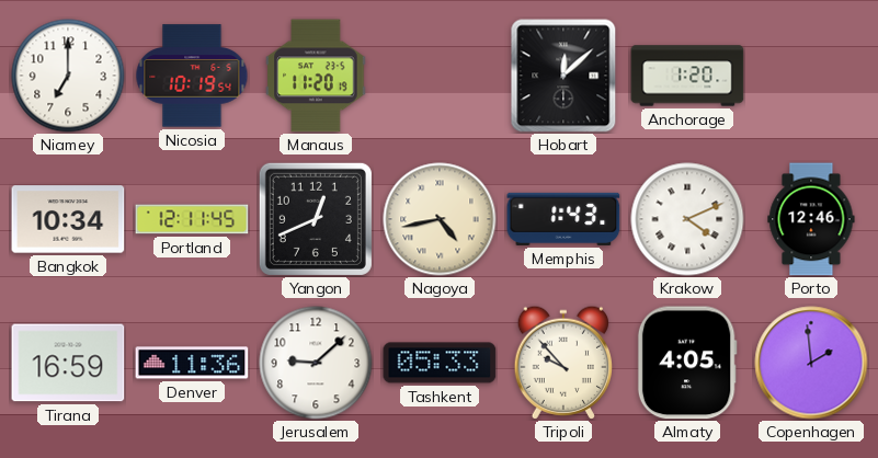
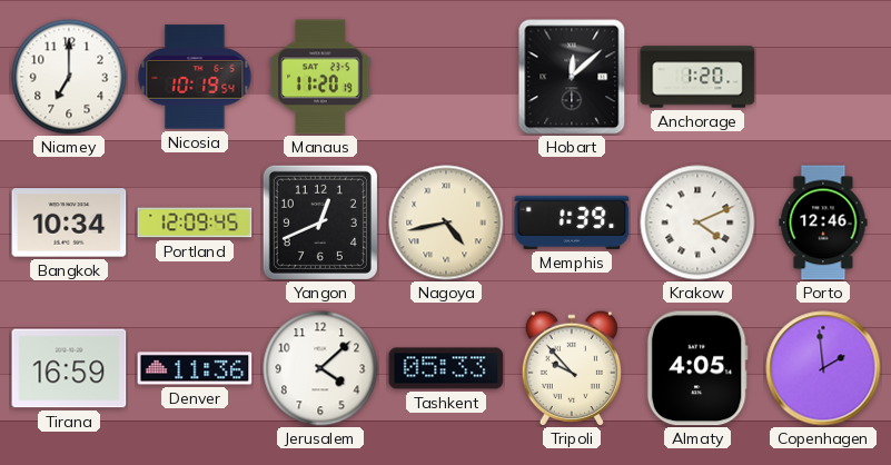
Portland: 12:11 -> 12:09 (195, 222)
Memphis: 1:43 -> 1:39 (572, 222)
Jerusalem: 9:08 -> 4:08 (320, 368)
